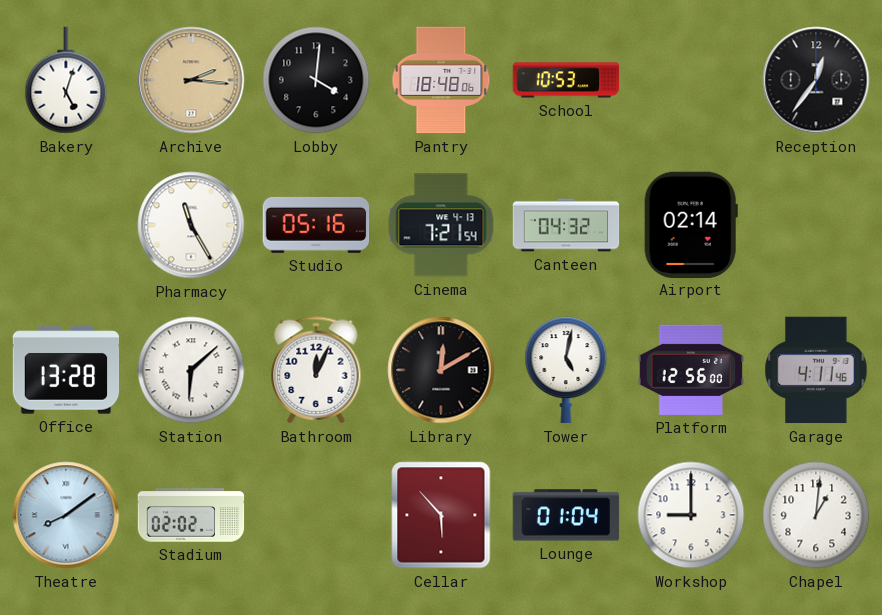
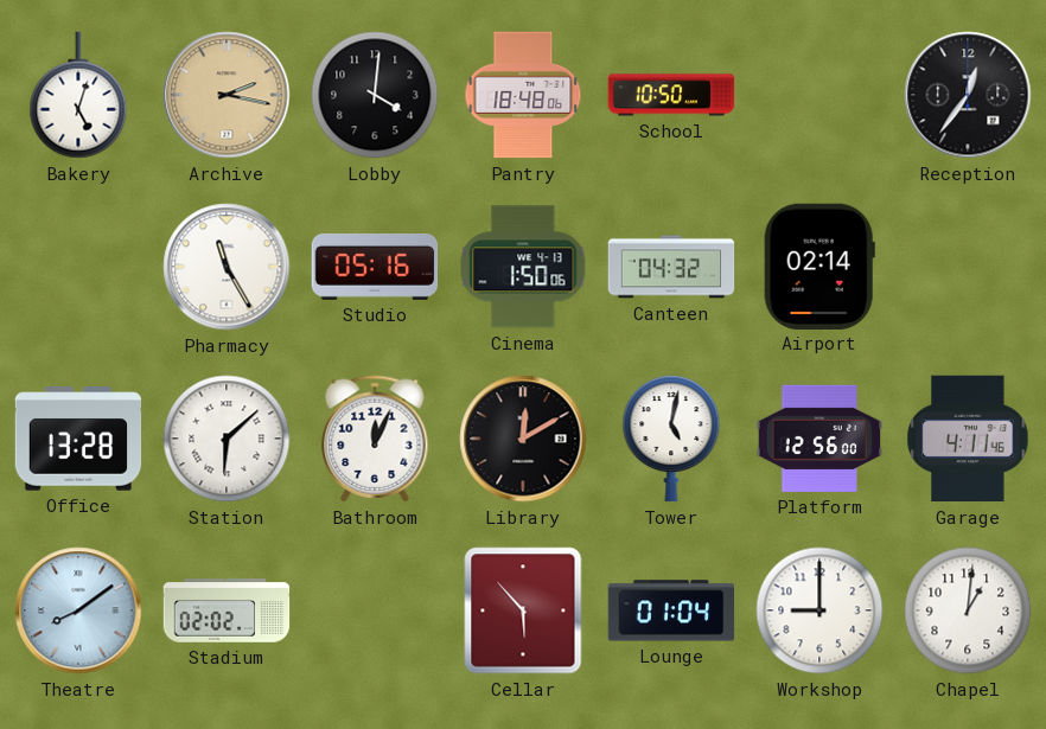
Archive: 2:16 -> 2:17 (227, 95)
School: 10:53 -> 10:50 (671, 95)
Cinema: 7:21 -> 1:50 (523, 267)
